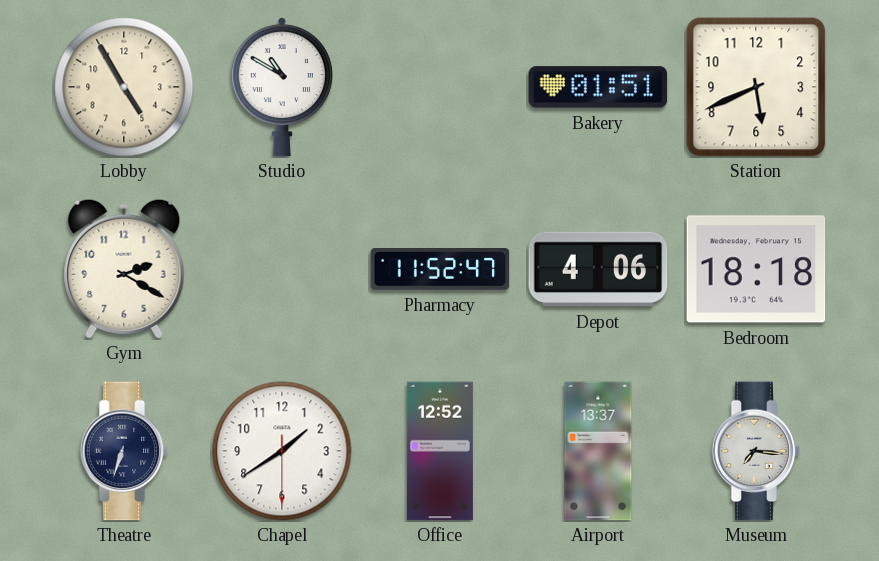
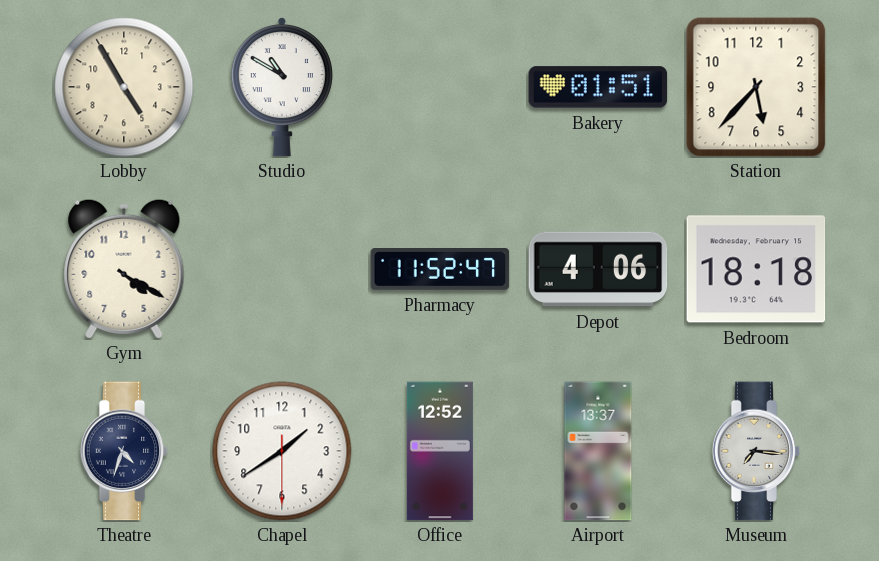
Station: 5:41 -> 5:37 (756, 87)
Gym: 2:20 -> 4:20 (124, 269)
Theatre: 6:33 -> 4:33 (124, 451)
